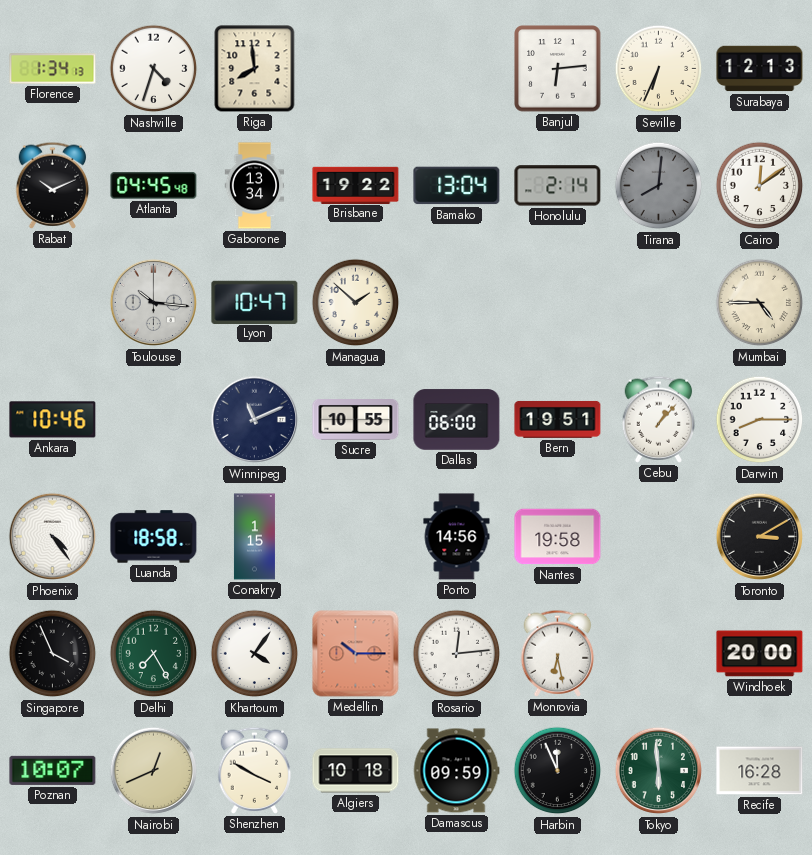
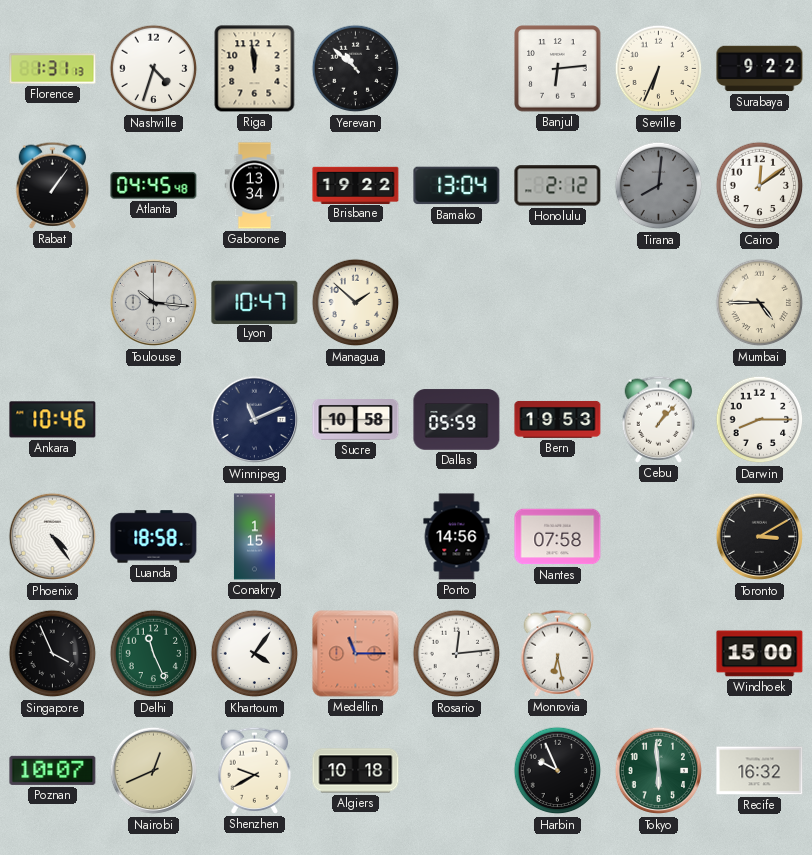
Florence: 1:34 -> 1:31 (53, 69)
Riga: 7:59 -> 11:59 (255, 69)
Yerevan: none -> 10:52 (356, 69)
Surabaya: 12:13 -> 9:22 (760, 69)
Rabat: 10:11 -> 1:06 (53, 185)
Honolulu: 2:14 -> 2:12 (558, 186)
Sucre: 10:55 -> 10:58 (356, 420)
Dallas: 06:00 -> 05:59 (457, 420)
Bern: 19:51 -> 19:53 (558, 419)
Nantes: 19:58 -> 07:58 (558, 537)
Delhi: 7:25 -> 11:26 (154, 654)
Medellin: 10:15 -> 11:15 (356, 654)
Windhoek: 20:00 -> 15:00 (760, 654)
Shenzhen: 3:50 -> 9:40 (255, 770)
Damascus: 09:59 -> none (456, 771)
Harbin: 11:56 -> 9:56 (558, 771)
Recife: 16:28 -> 16:32 (760, 771)
